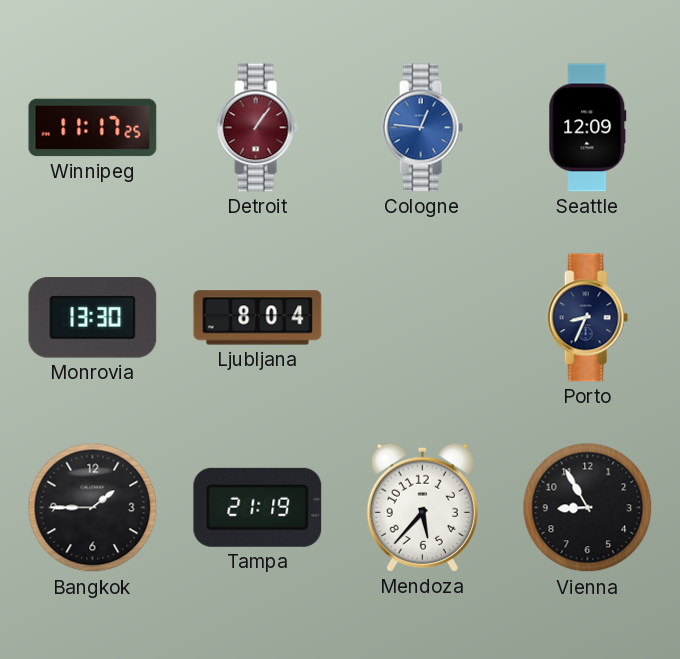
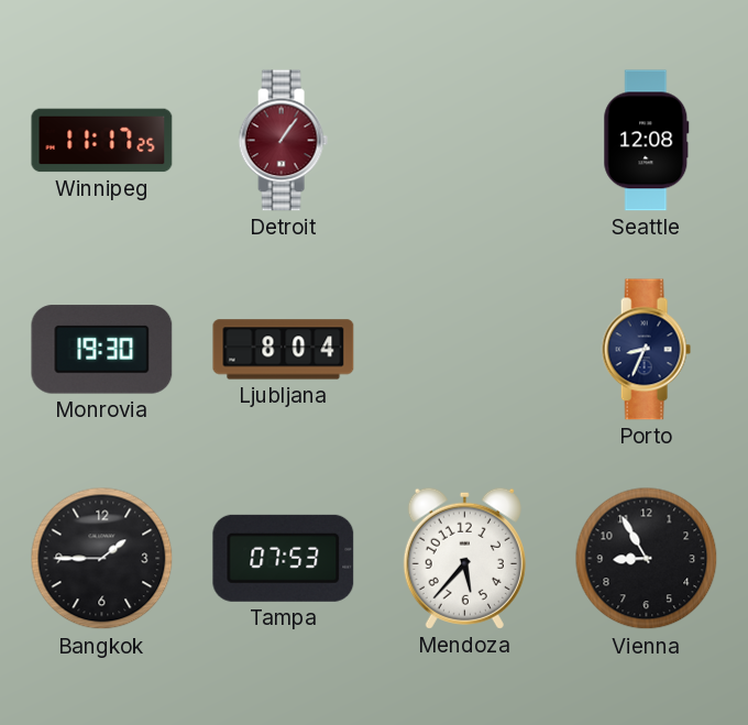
Cologne: 12:46 -> none (422, 128)
Seattle: 12:09 -> 12:08 (647, 141)
Monrovia: 13:30 -> 19:30 (102, 350)
Tampa: 21:19 -> 07:53 (284, 558)
